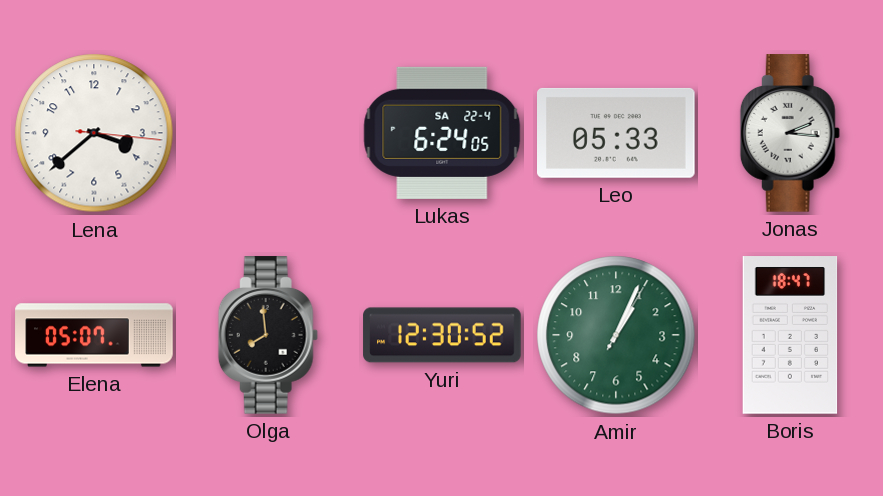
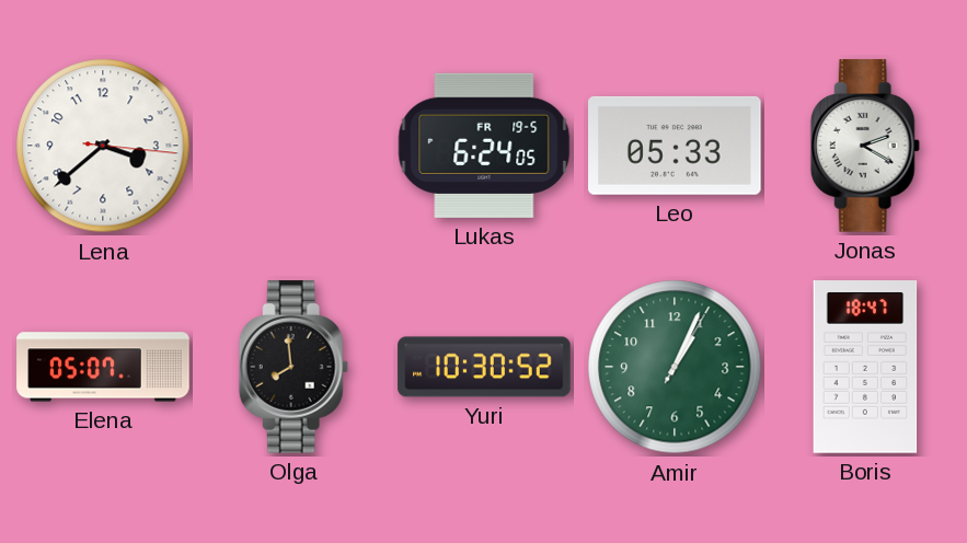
Lukas date: SA 22-4 -> FR 19-5 (484, 146)
Jonas: 2:16 -> 2:20 (865, 146)
Yuri: 12:30 -> 10:30 (484, 367)
